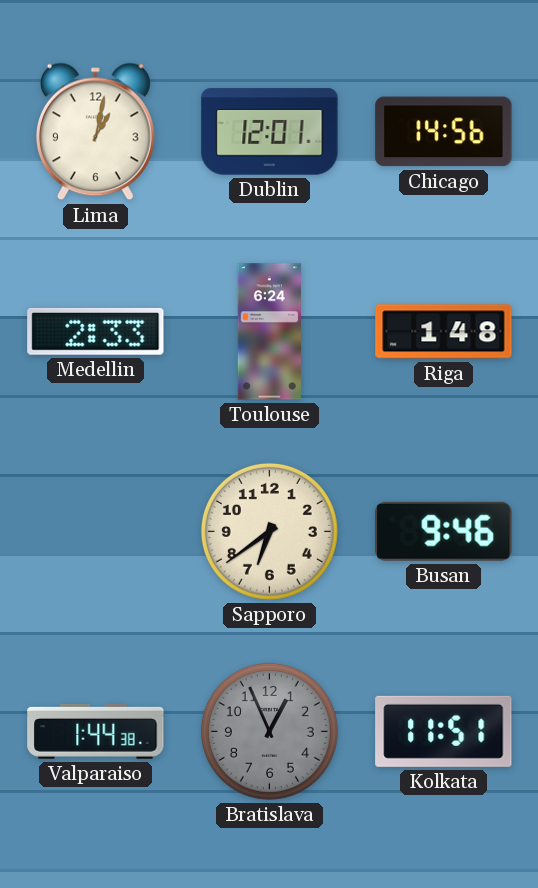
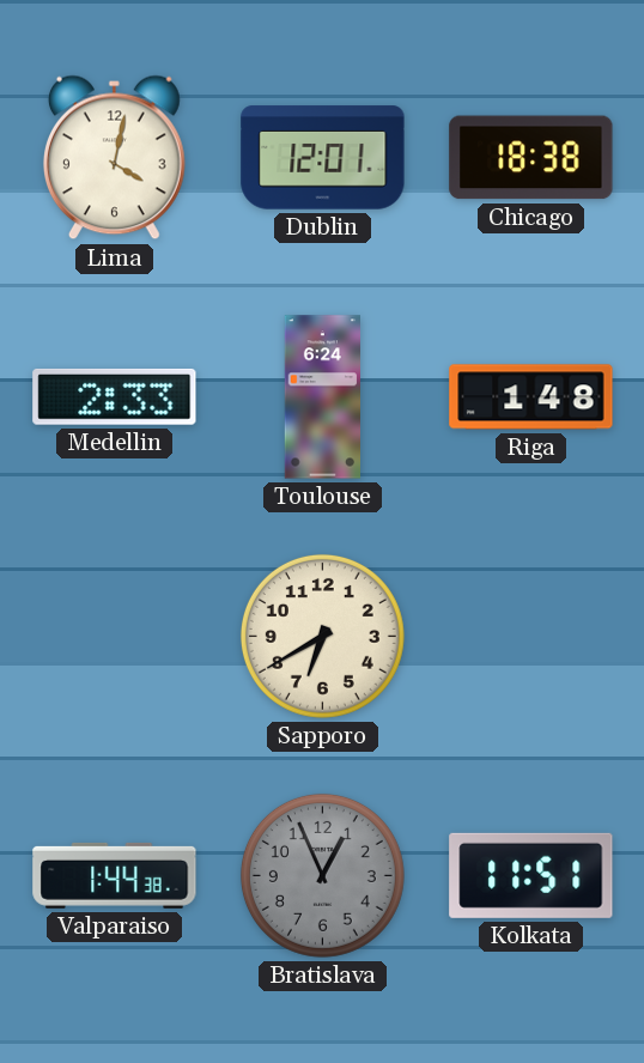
Lima: 1:02 -> 4:02 (114, 158)
Chicago: 14:56 -> 18:38 (531, 158)
Sapporo: 6:39 -> 6:40 (322, 636)
Busan: 9:46 -> none (444, 531)
